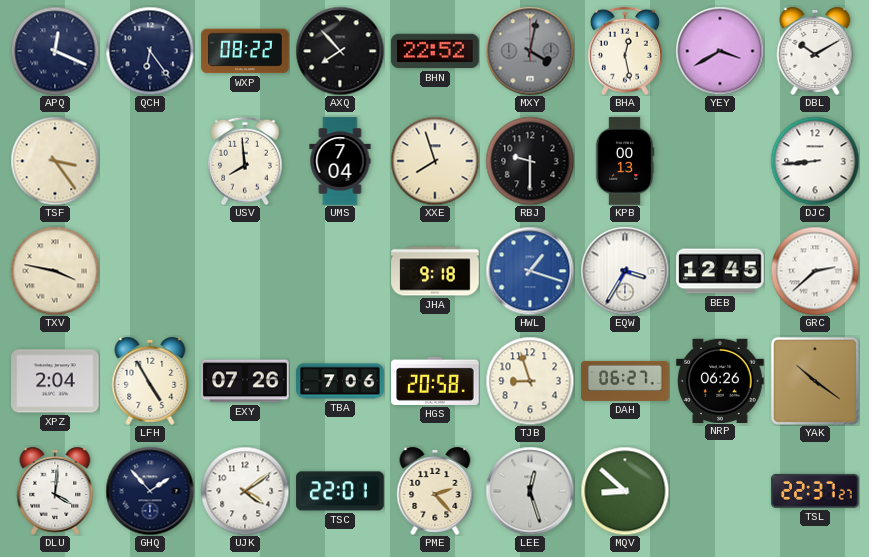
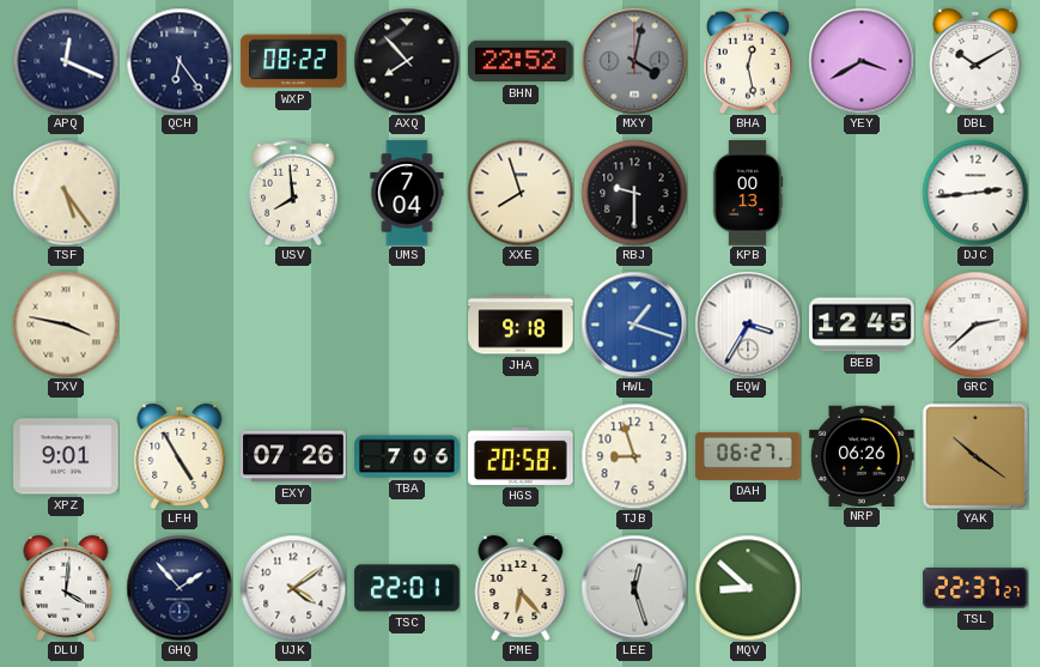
TSF: 3:24 -> 5:24 (66, 193)
DJC: 8:44 -> 2:44 (975, 193)
XPZ: 2:04 -> 9:01 (66, 456)
PME: 2:23 -> 6:23 (521, 588)
